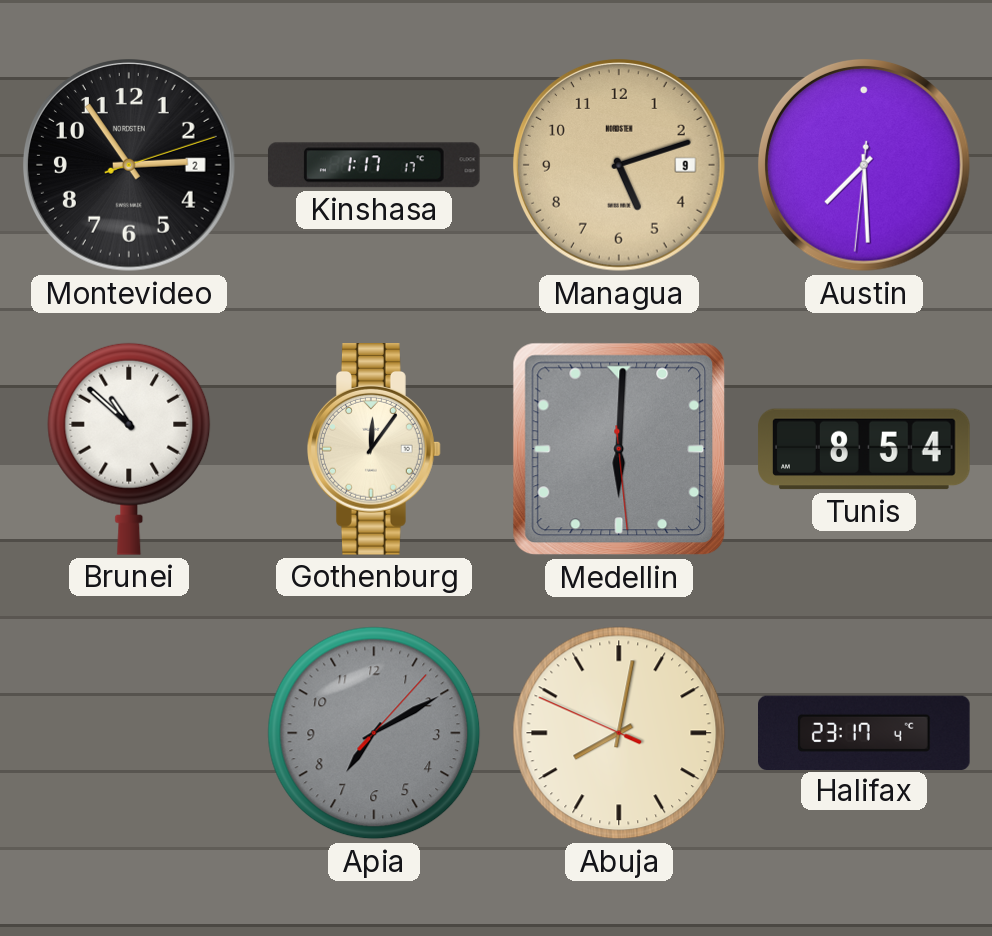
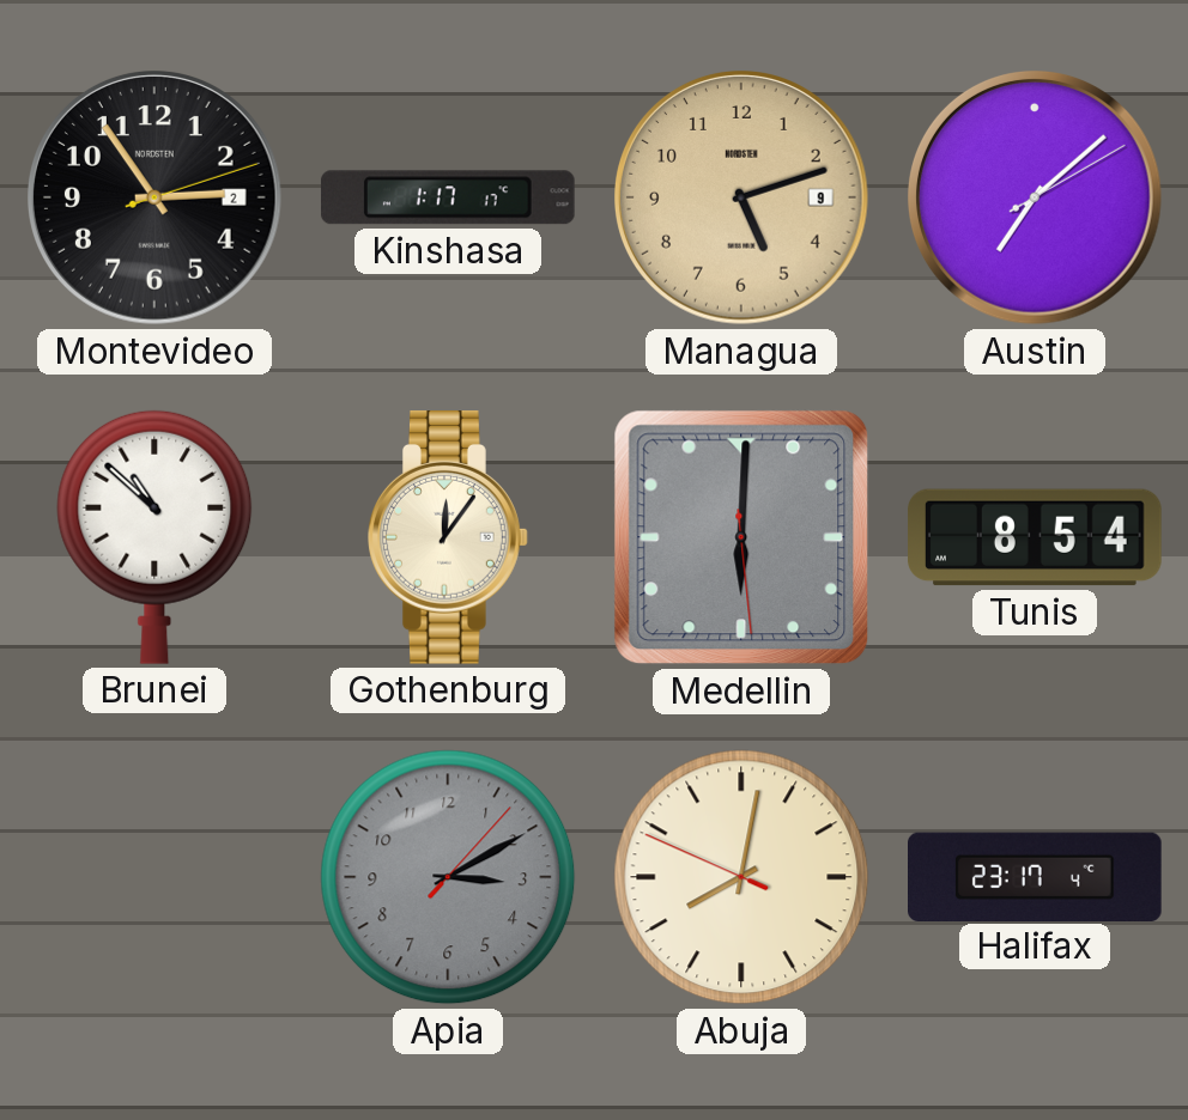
Austin: 7:29 -> 7:08 (1036, 199)
Apia: 7:10 -> 3:10 (448, 877)
